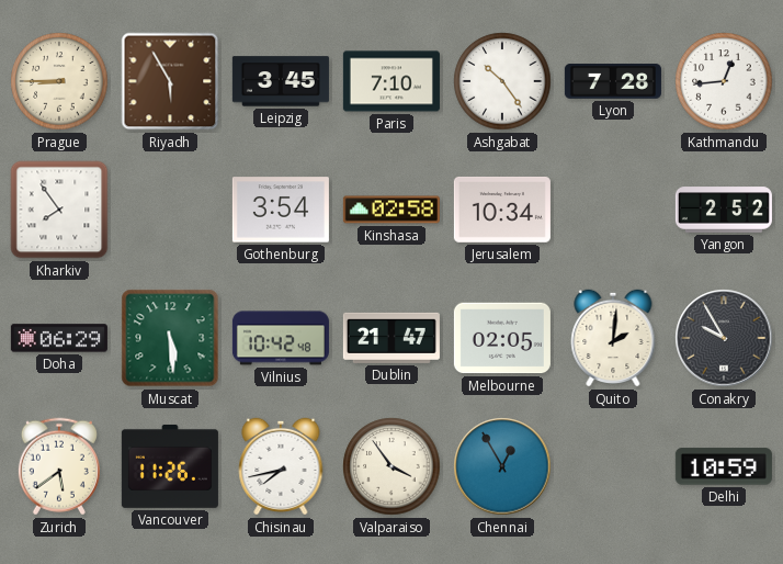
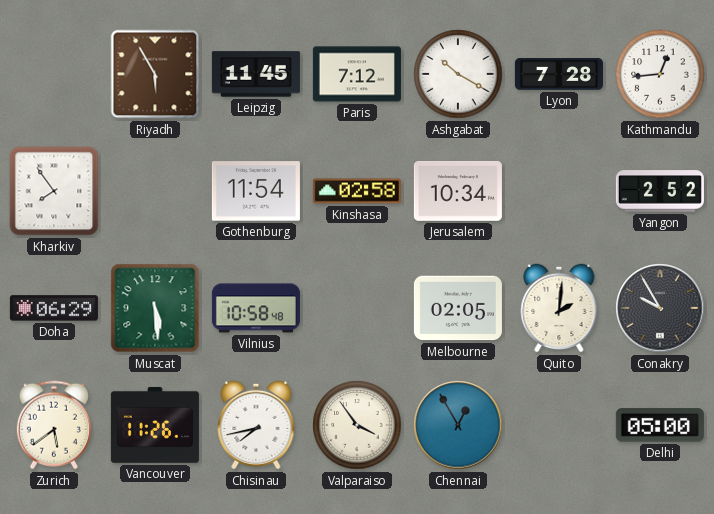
Prague: 8:45 -> none (59, 81)
Leipzig: 3:45 -> 11:45 (256, 74)
Paris: 7:10 -> 7:12 (357, 74)
Ashgabat: 10:24 -> 10:20 (458, 74)
Gothenburg: 3:54 -> 11:54 (256, 191)
Vilnius: 10:42 -> 10:58 (256, 308)
Dublin: 21:47 -> none (392, 338)
Delhi: 10:59 -> 05:00 (660, 425)
